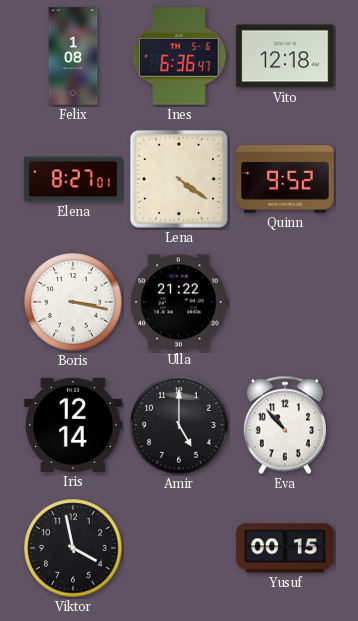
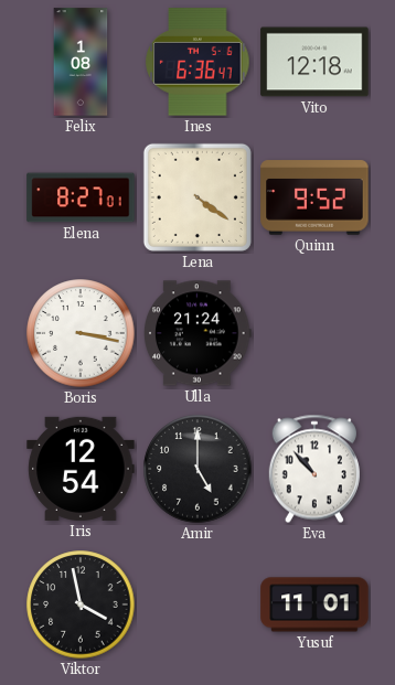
Ulla: 21:22 -> 21:24 (199, 333)
Iris: 12:14 -> 12:54 (81, 469)
Yusuf: 00:15 -> 11:01 (314, 604)
